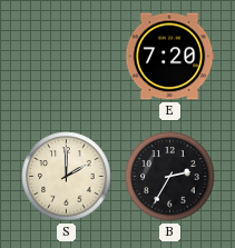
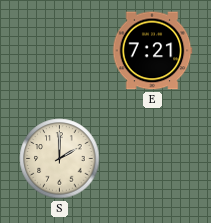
E: 7:20 -> 7:21 (152, 51)
B: 2:35 -> none (170, 177)
